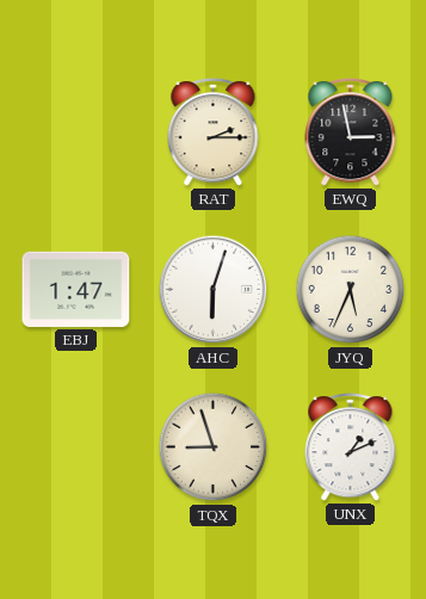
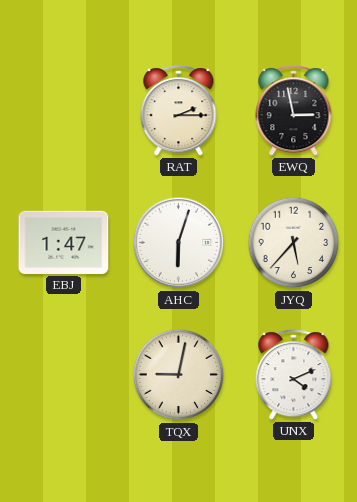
JYQ: 5:34 -> 5:37 (294, 243)
TQX: 8:57 -> 9:02 (179, 375)
UNX: 1:11 -> 4:11 (294, 375)
